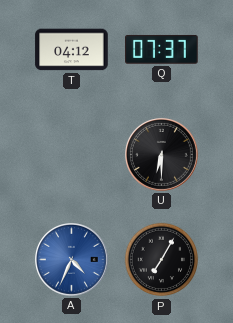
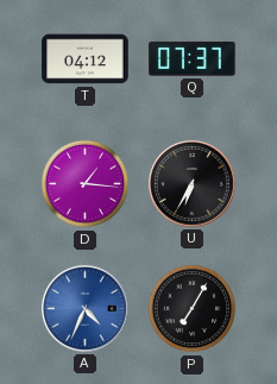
D: none -> 1:16 (86, 184)
U: 6:30 -> 6:35 (193, 184)
